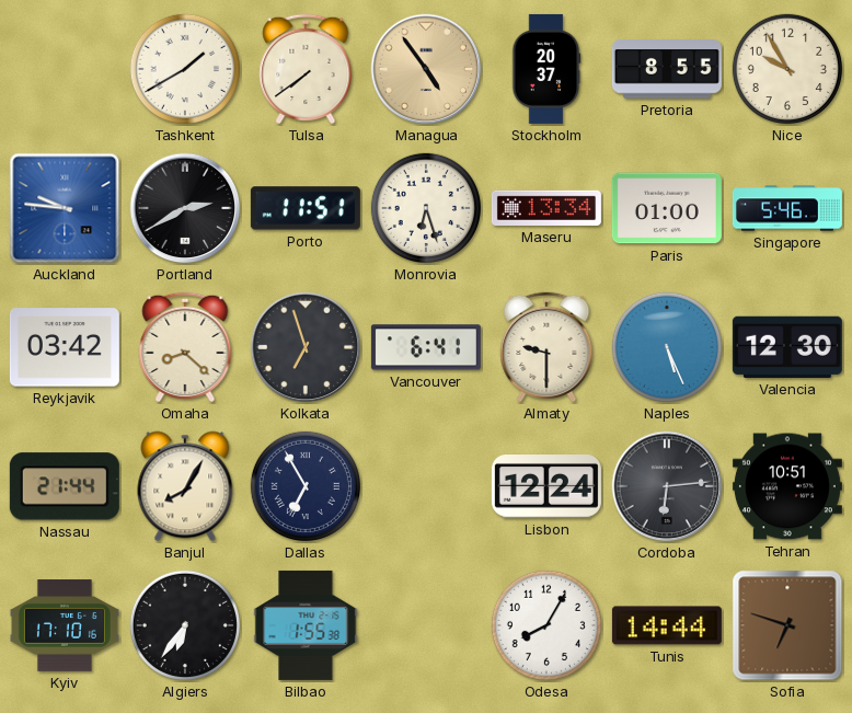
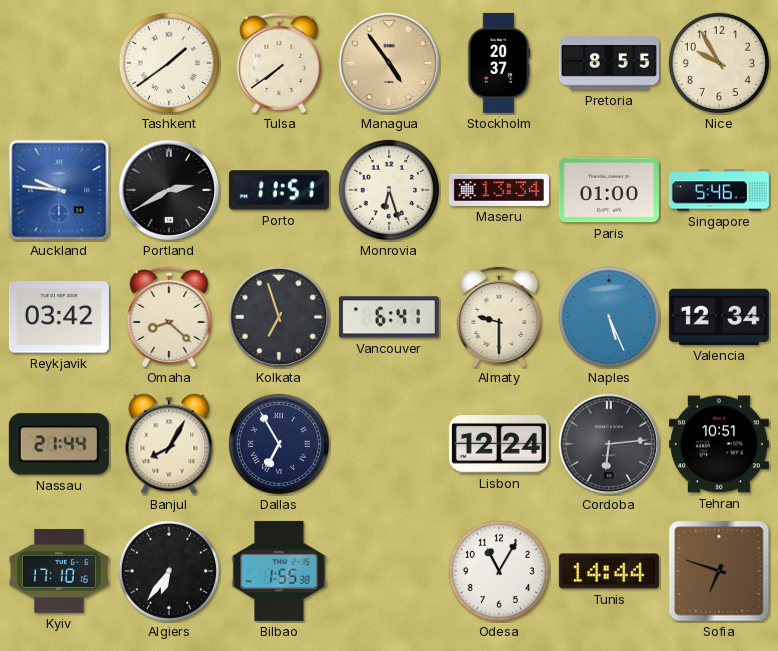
Tashkent: 1:40 -> 1:39 (169, 63)
Valencia: 12:30 -> 12:34 (719, 317)
Odesa: 8:05 -> 11:05 (499, 571)
